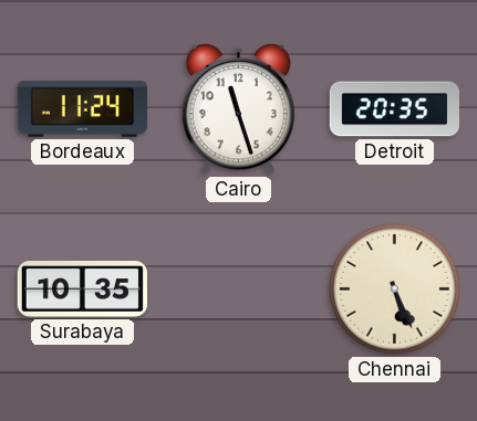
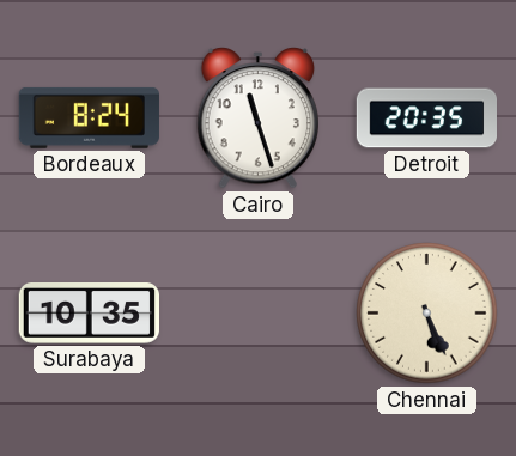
Bordeaux: 11:24 -> 8:24 (89, 117)
